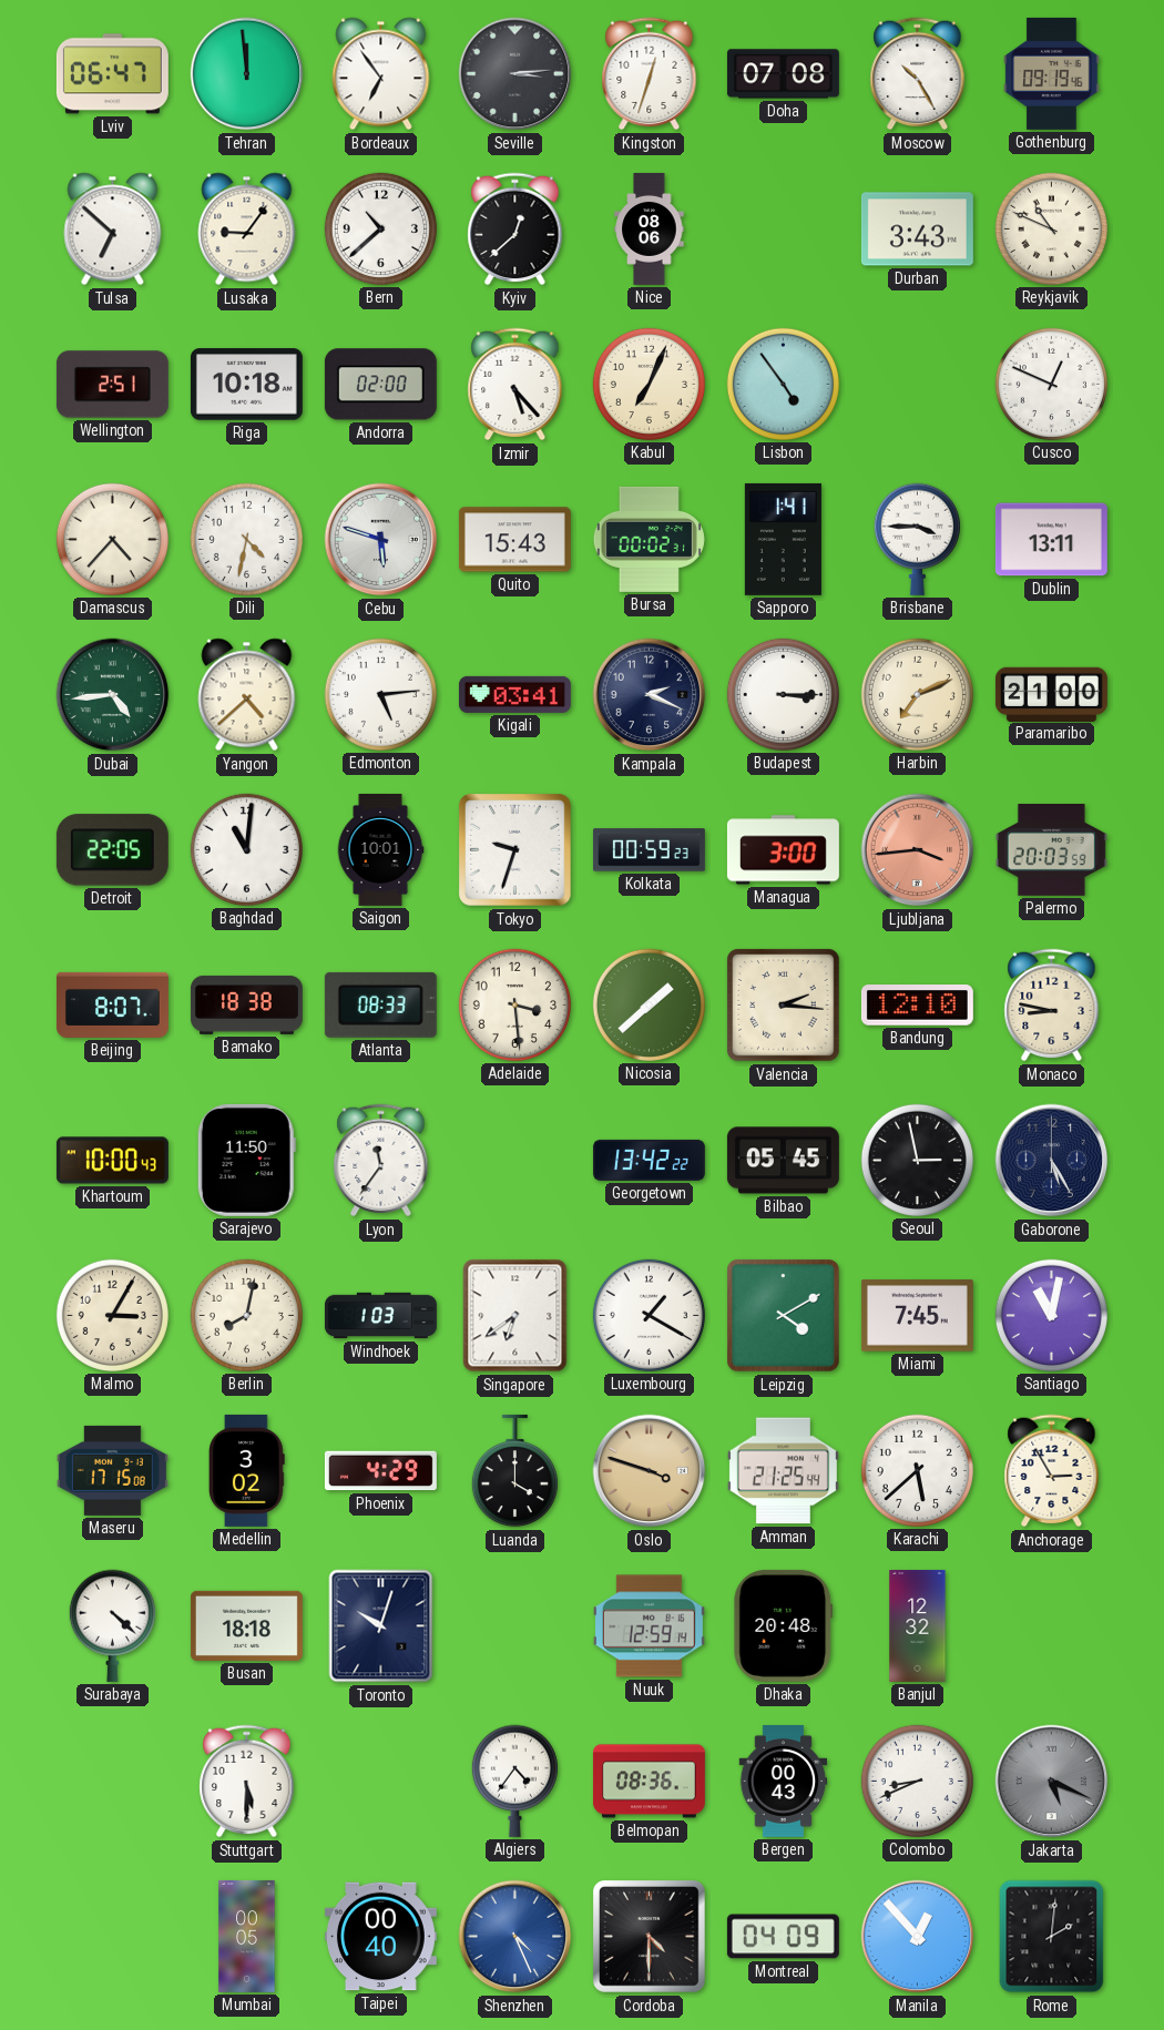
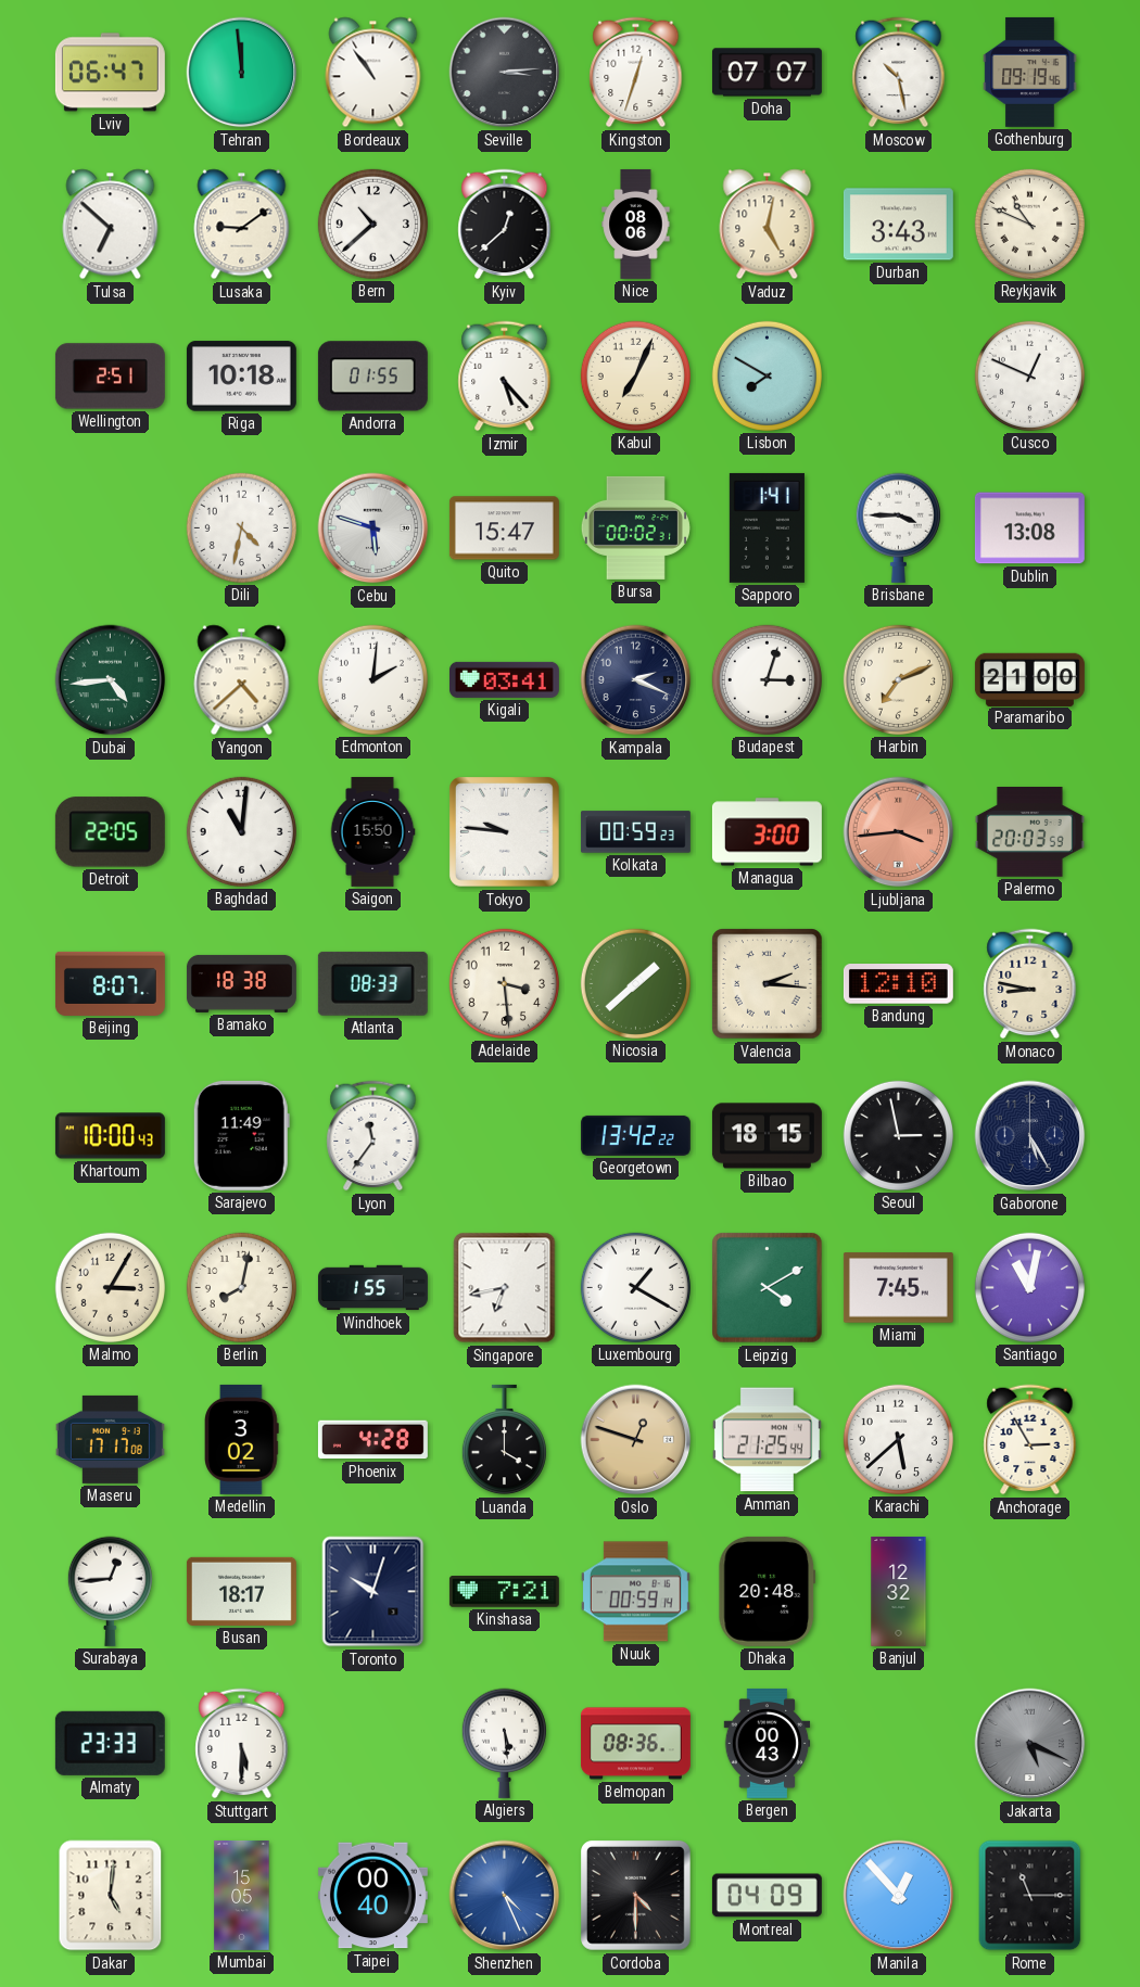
Bordeaux: 6:54 -> 10:54 (373, 73)
Doha: 07:08 -> 07:07 (767, 73)
Moscow: 10:25 -> 10:28 (899, 73)
Lusaka: 9:06 -> 9:09 (242, 225)
Vaduz: none -> 5:02 (768, 225)
Andorra: 02:00 -> 01:55 (372, 377)
Lisbon: 4:54 -> 7:50 (767, 375)
Damascus: 4:37 -> none (112, 539)
Quito: 15:43 -> 15:47 (504, 528)
Dublin: 13:11 -> 13:08 (1029, 528)
Edmonton: 5:14 -> 2:01 (372, 679)
Budapest: 3:15 -> 3:03 (767, 679)
Saigon: 10:01 -> 15:50 (372, 831)
Tokyo: 9:33 -> 9:46 (505, 832)
Sarajevo: 11:50 -> 11:49 (241, 1135)
Bilbao: 05:45 -> 18:15 (767, 1136)
Windhoek: 1:03 -> 1:55 (372, 1288)
Singapore: 6:39 -> 6:43 (505, 1288)
Maseru: 17:15 -> 17:17 (110, 1439)
Phoenix: 4:29 -> 4:28 (372, 1440)
Oslo: 3:48 -> 12:48 (636, 1440)
Surabaya: 4:22 -> 12:44 (110, 1591)
Busan: 18:18 -> 18:17 (241, 1591)
Kinshasa: none -> 7:21 (504, 1592)
Nuuk: 12:59 -> 00:59 (635, 1592)
Almaty: none -> 23:33 (110, 1743)
Algiers: 4:36 -> 5:29 (504, 1743)
Colombo: 8:41 -> none (917, 1781)
Dakar: none -> 5:01 (111, 1896)
Mumbai: 00:05 -> 15:05 (242, 1895)
Rome: 2:01 -> 11:15 (1030, 1896)
